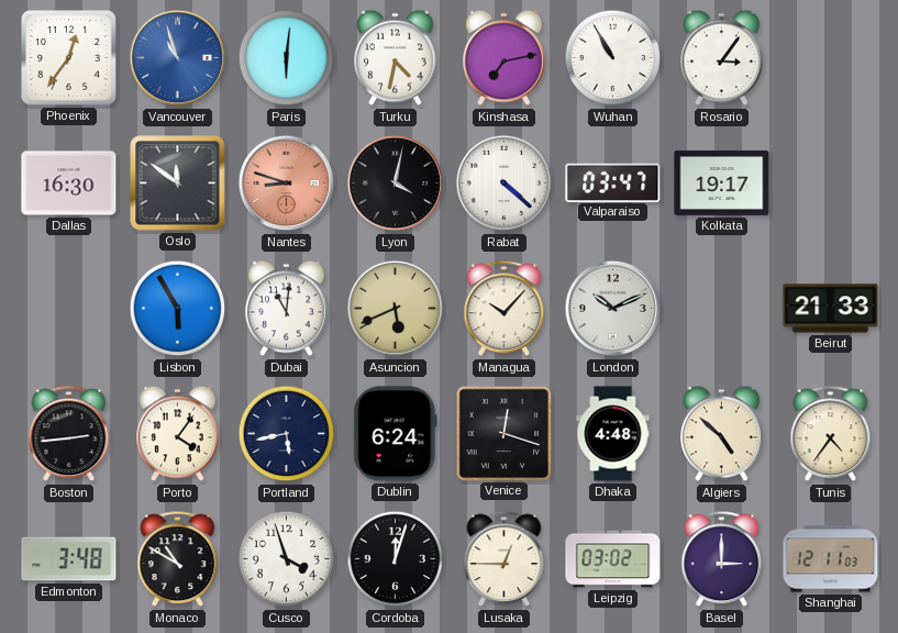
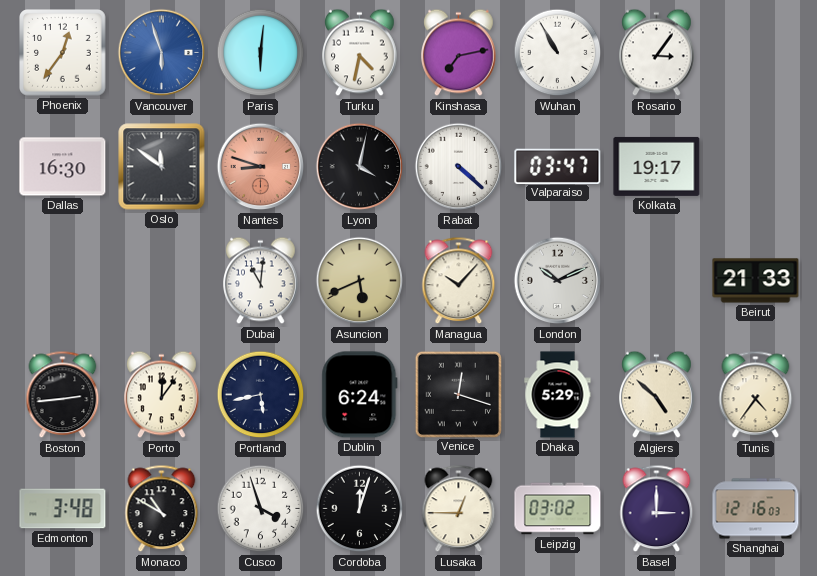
Vancouver: 10:57 -> 5:57 (162, 53)
Lisbon: 5:55 -> none (178, 309)
Porto: 4:06 -> 12:06 (162, 395)
Dhaka: 4:48 -> 5:29 (558, 395)
Shanghai: 12:11 -> 12:16 (756, 509)
